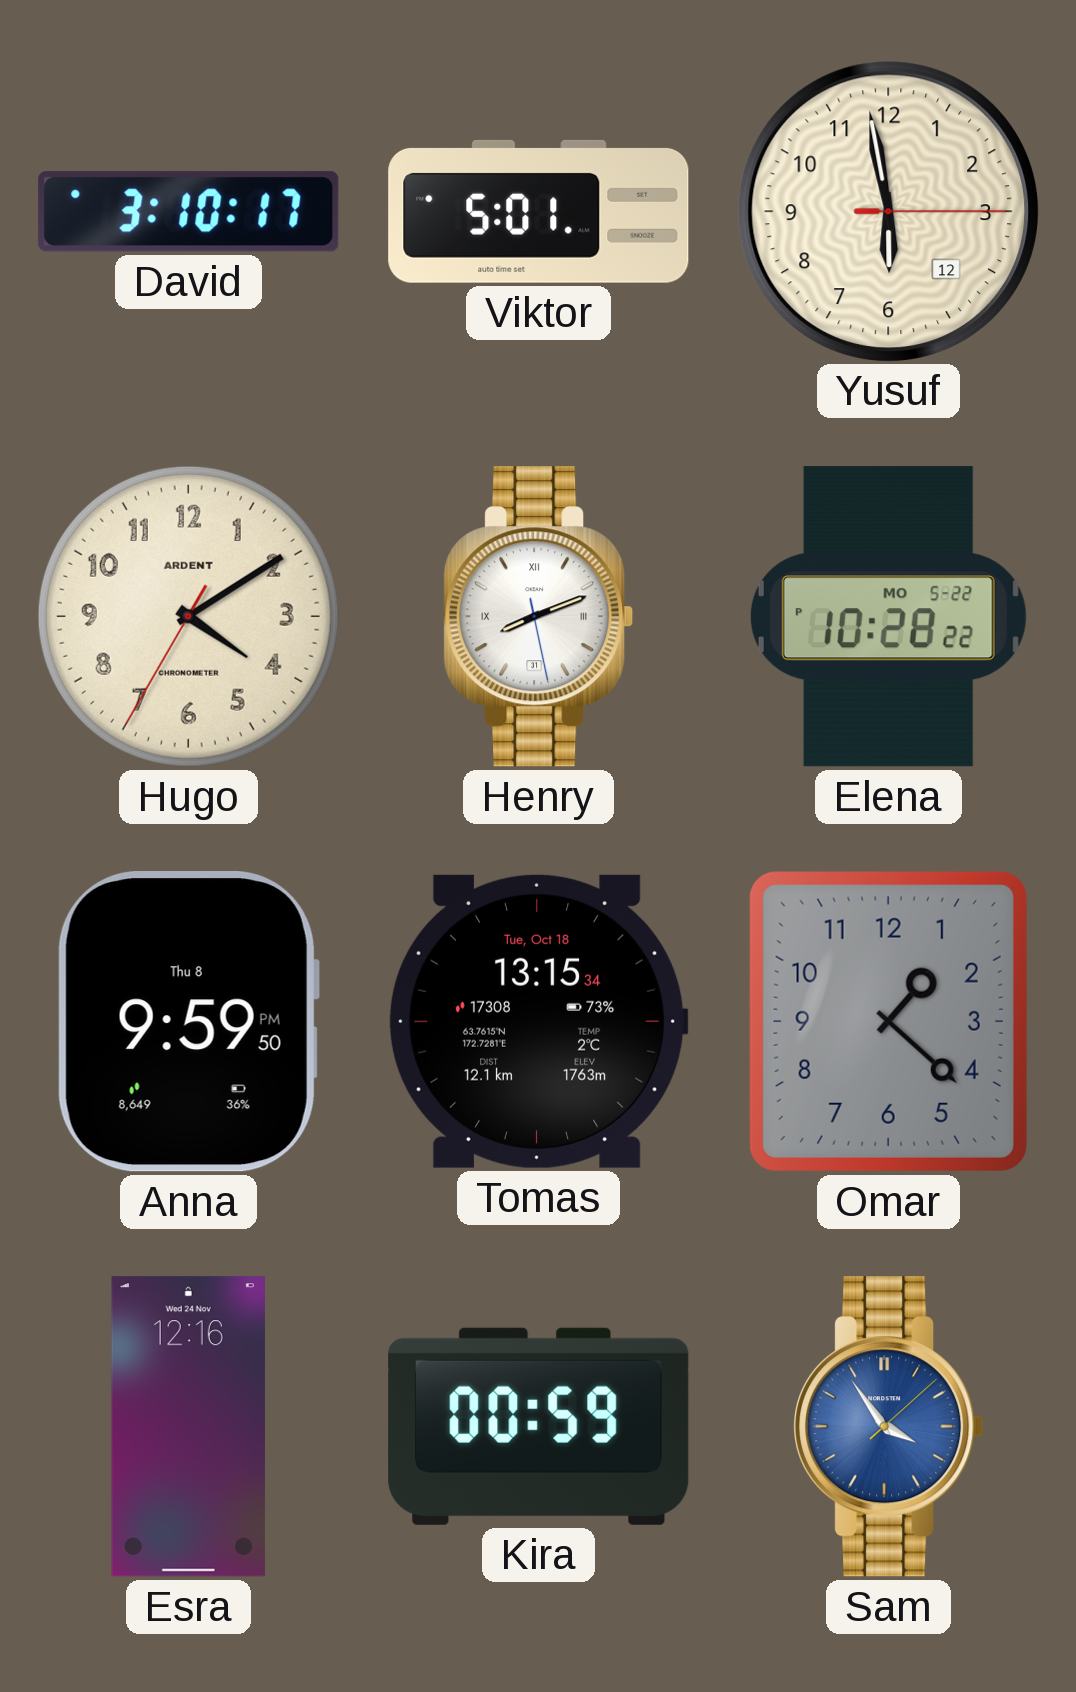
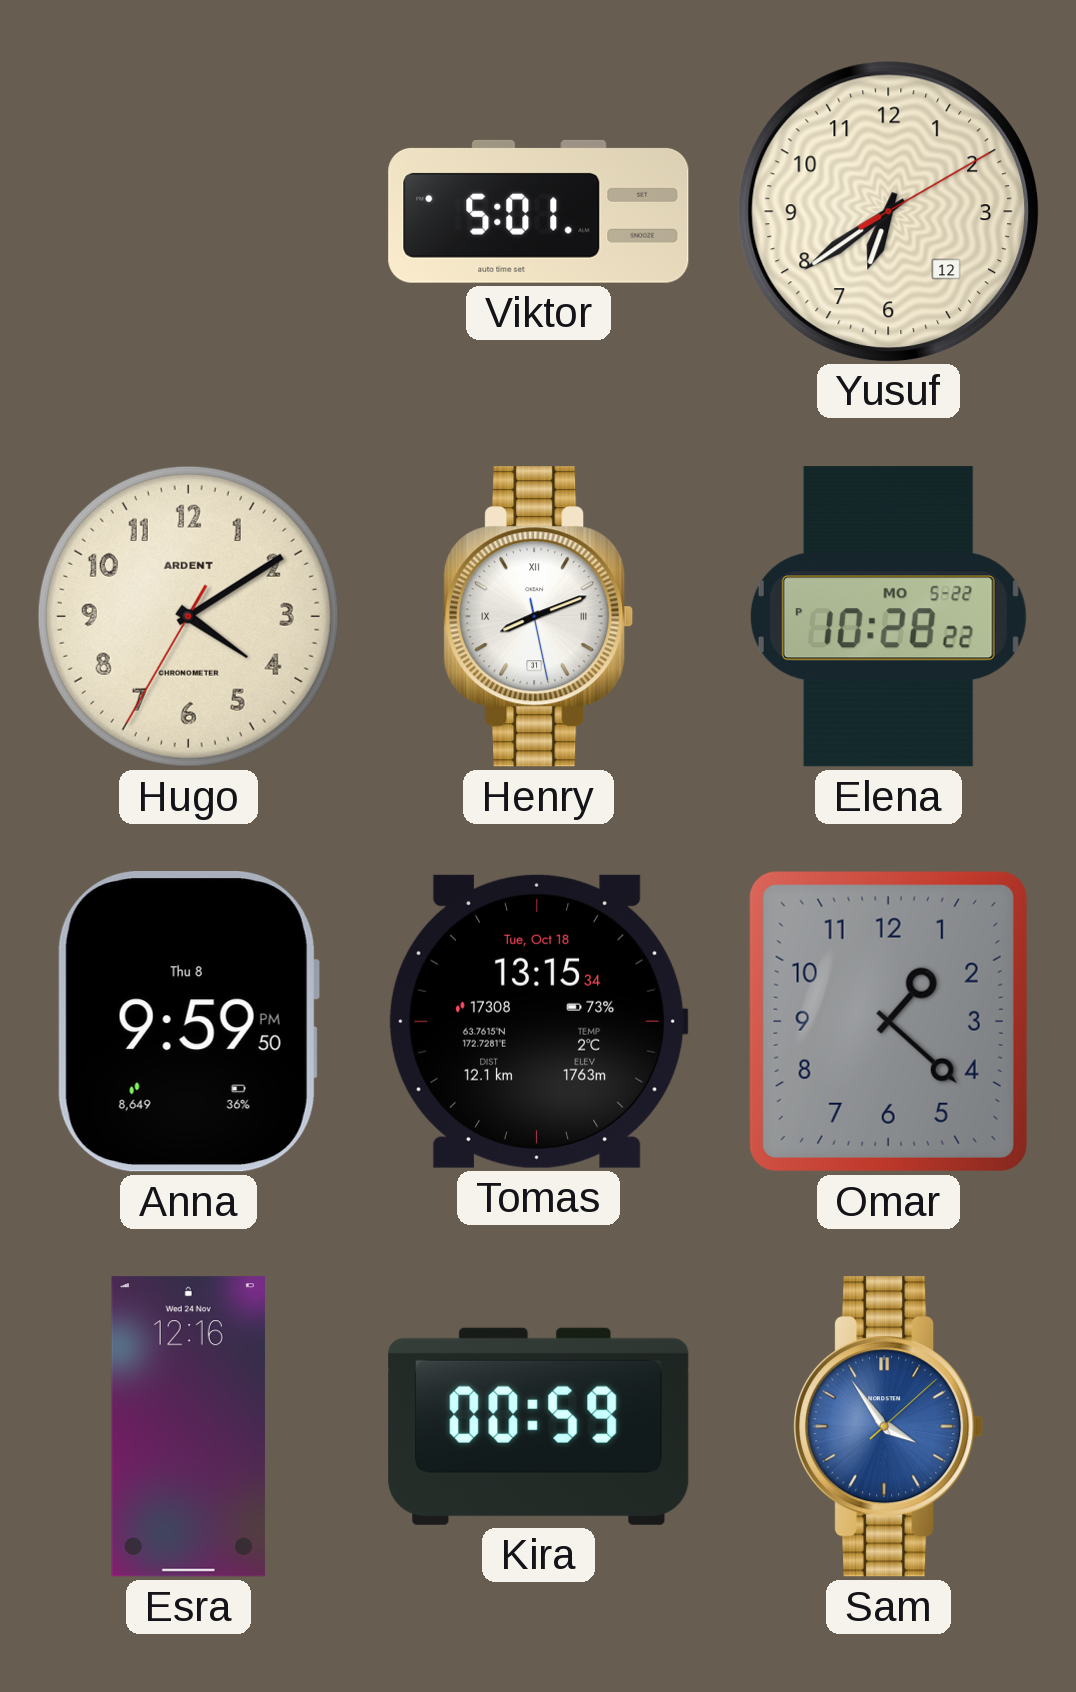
David: 3:10 -> none (189, 212)
Yusuf: 5:58 -> 6:39 (888, 211)
